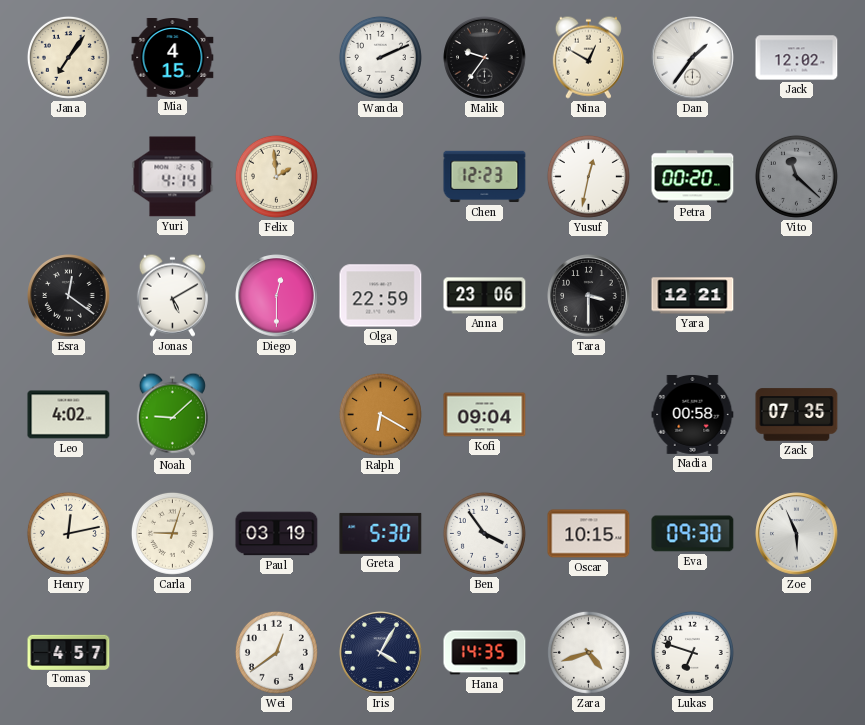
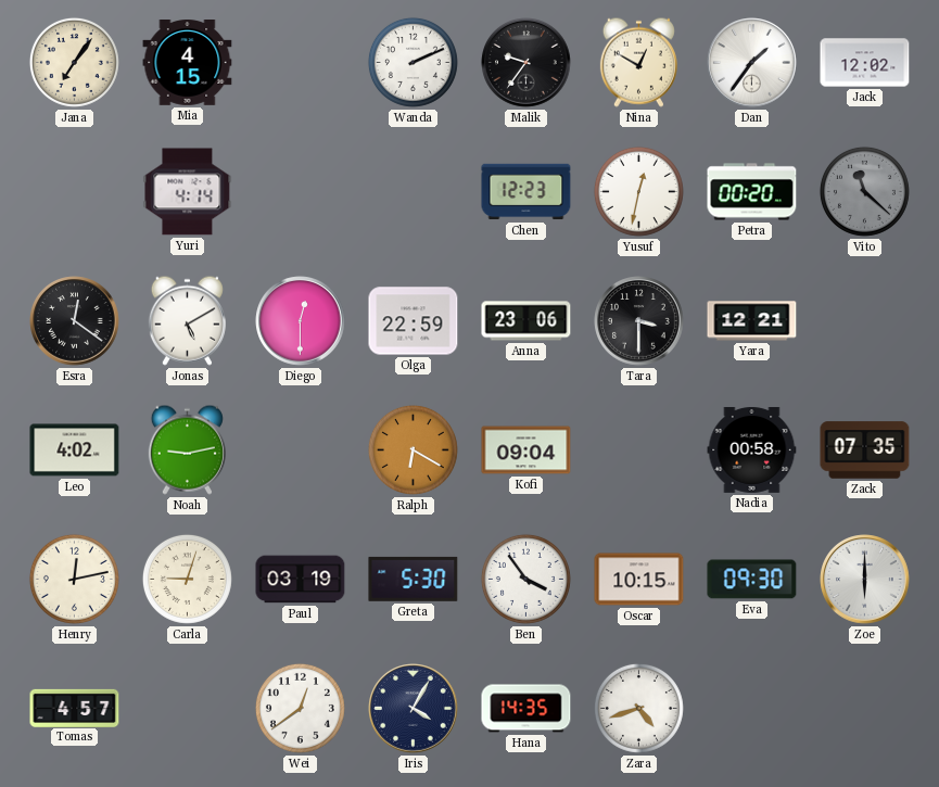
Felix: 1:59 -> none (276, 176)
Noah: 9:08 -> 9:13 (187, 449)
Zoe: 5:56 -> 6:00 (865, 580)
Lukas: 6:48 -> none (692, 652)
